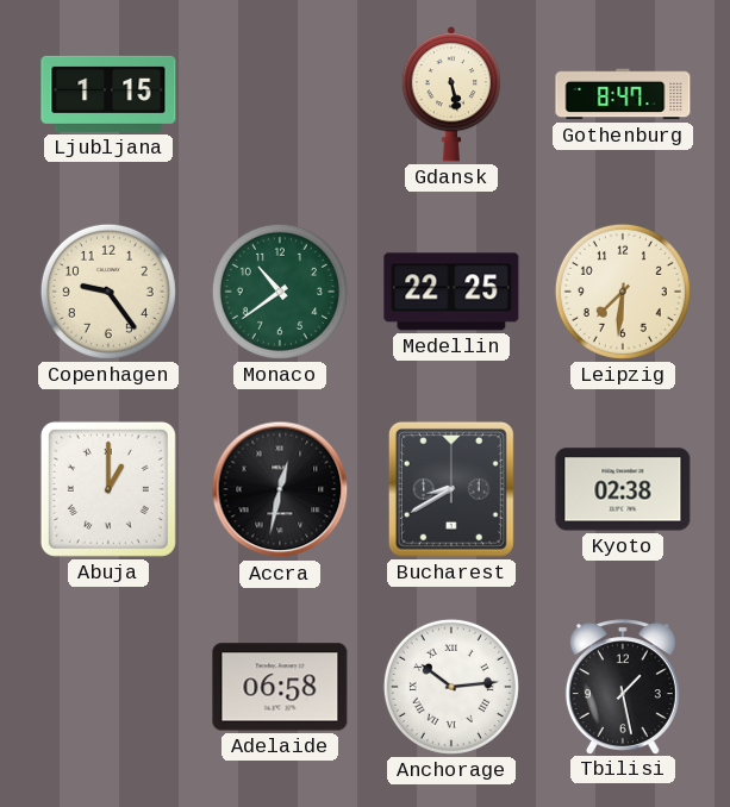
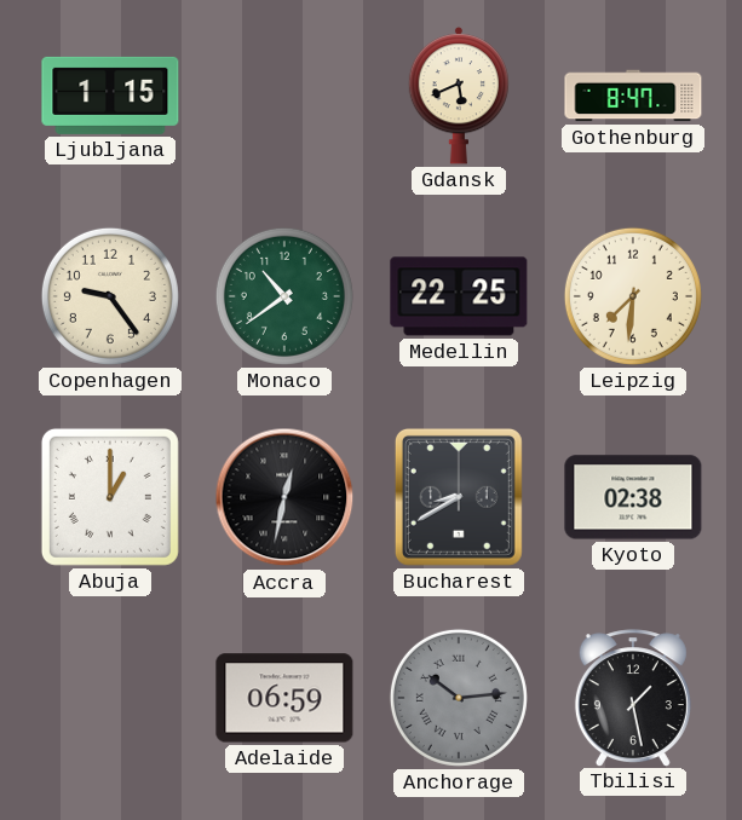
Gdansk: 5:28 -> 5:41 (459, 96)
Adelaide: 06:58 -> 06:59 (284, 698)
Anchorage dial: white -> grey (459, 698)
